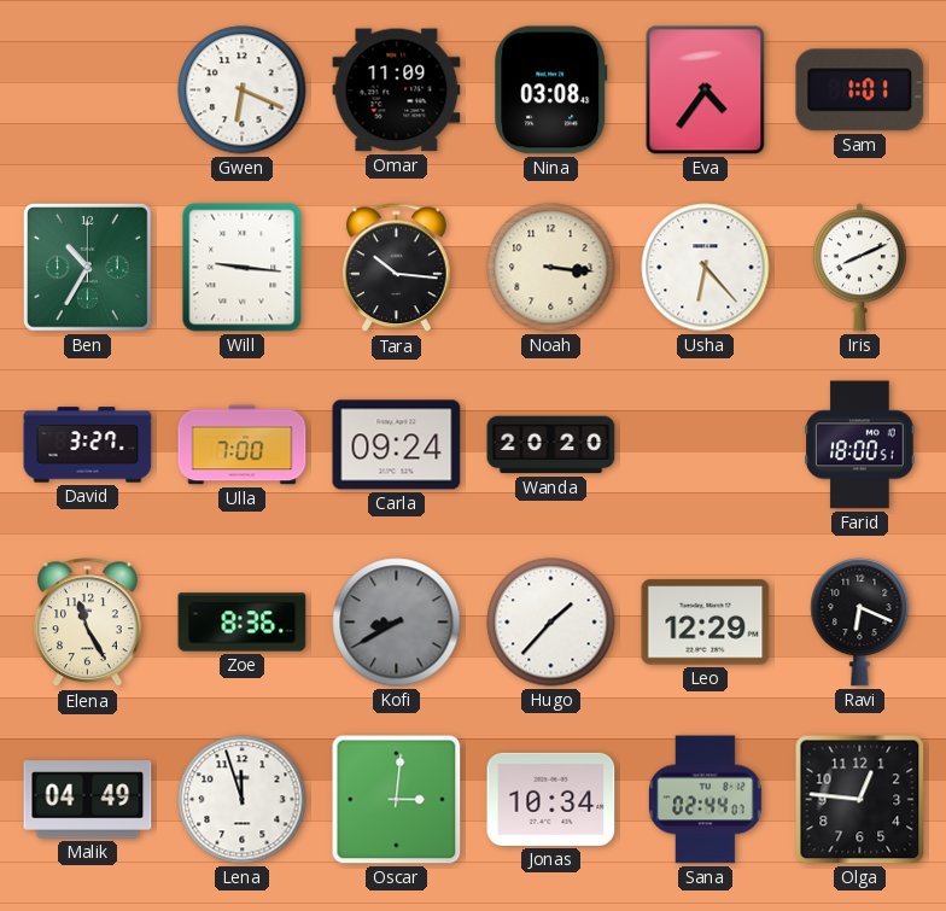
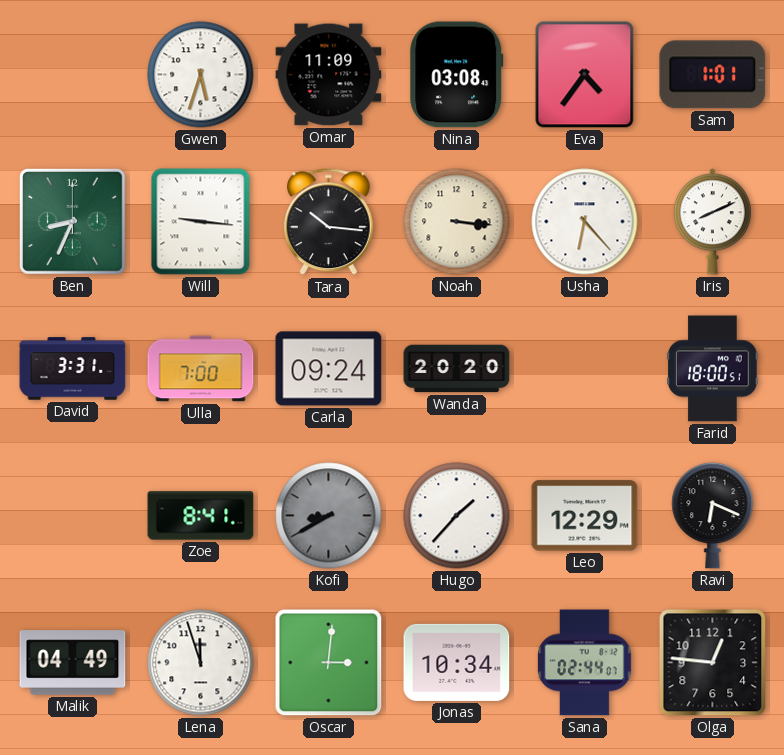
Gwen: 6:19 -> 5:33 (201, 75)
Ben: 10:35 -> 8:34 (72, 221)
David: 3:27 -> 3:31 (73, 369)
Elena: 11:25 -> none (88, 623)
Zoe: 8:36 -> 8:41 (201, 516)
